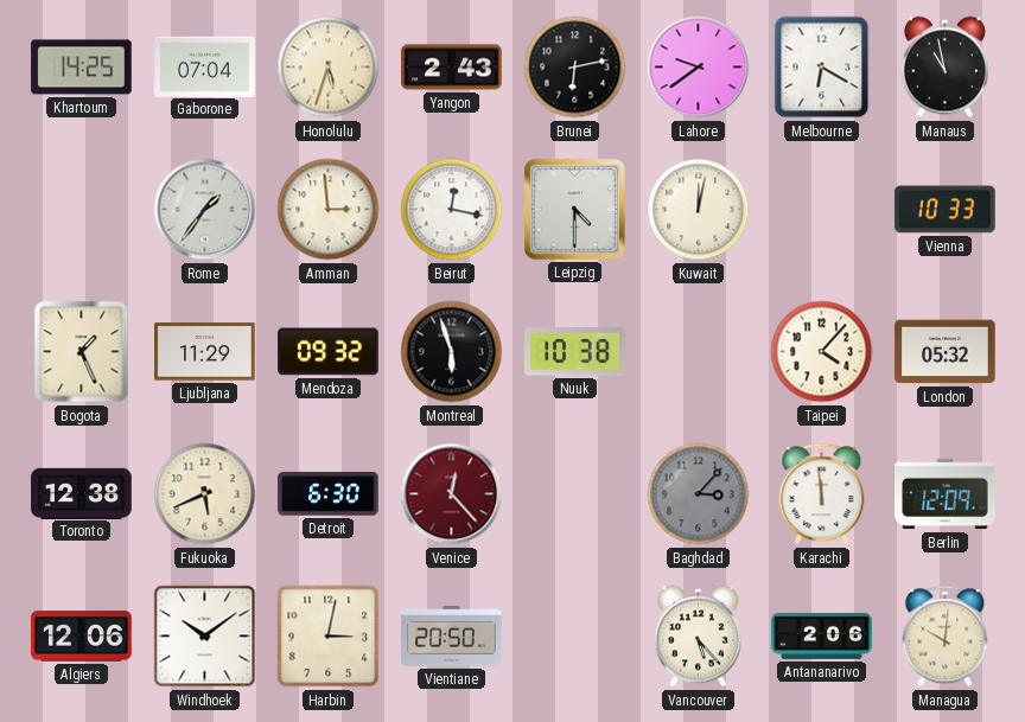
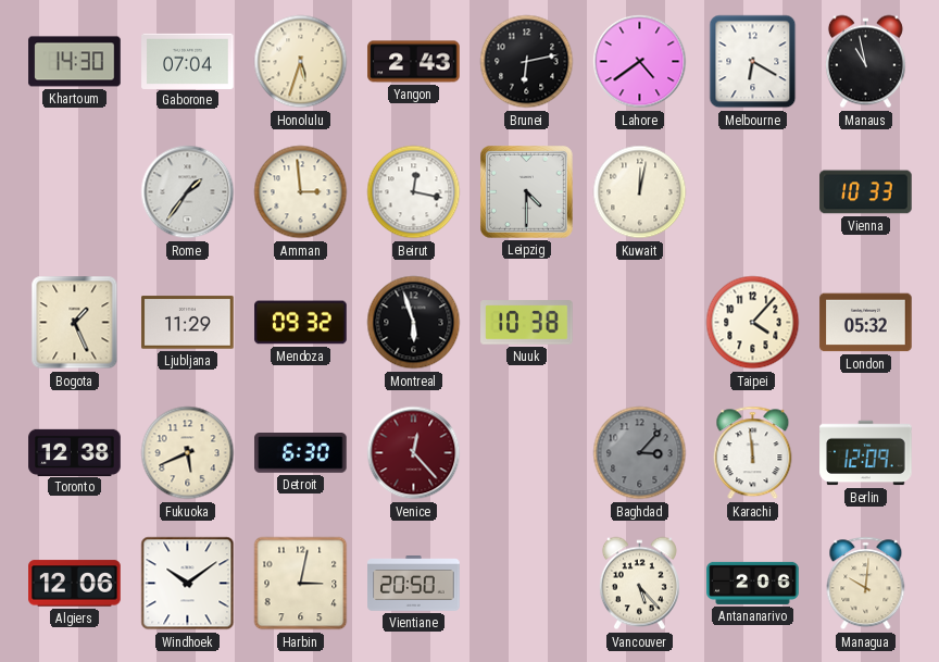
Khartoum: 14:25 -> 14:30 (75, 62)
Lahore: 9:39 -> 4:39 (640, 62)
